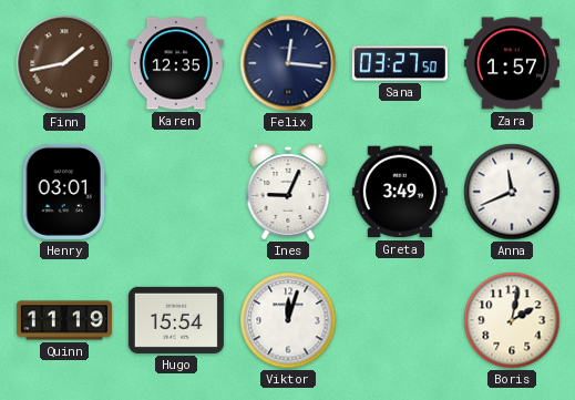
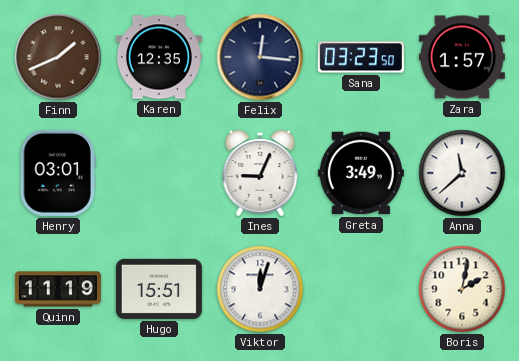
Finn: 1:43 -> 1:41 (58, 57)
Sana: 03:27 -> 03:23 (361, 57)
Anna: 11:41 -> 11:38 (462, 173)
Hugo: 15:54 -> 15:51 (159, 289)
